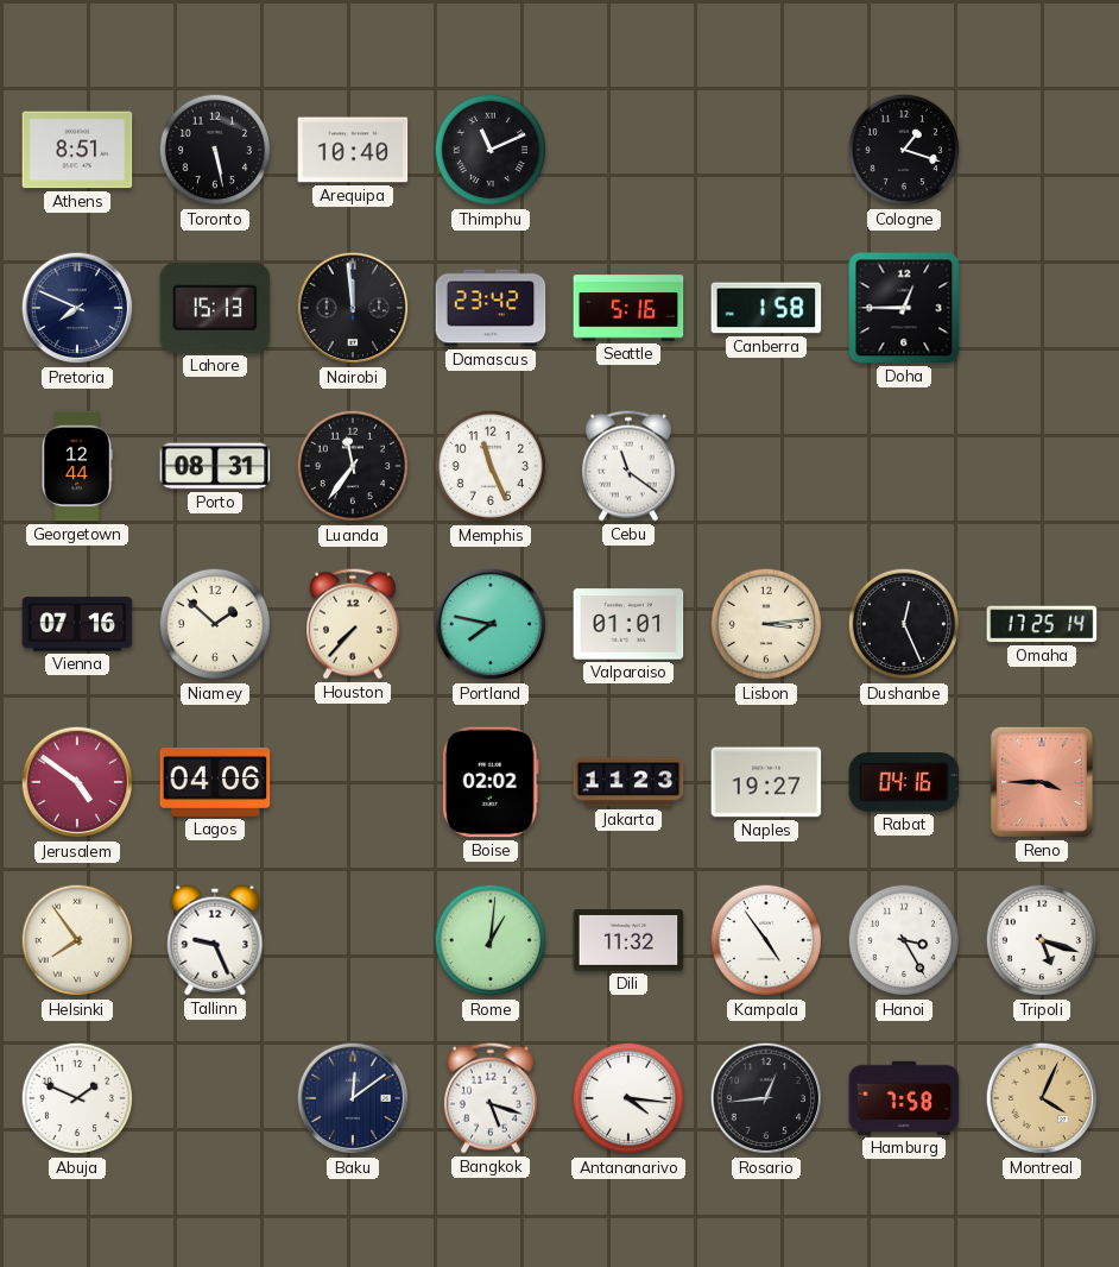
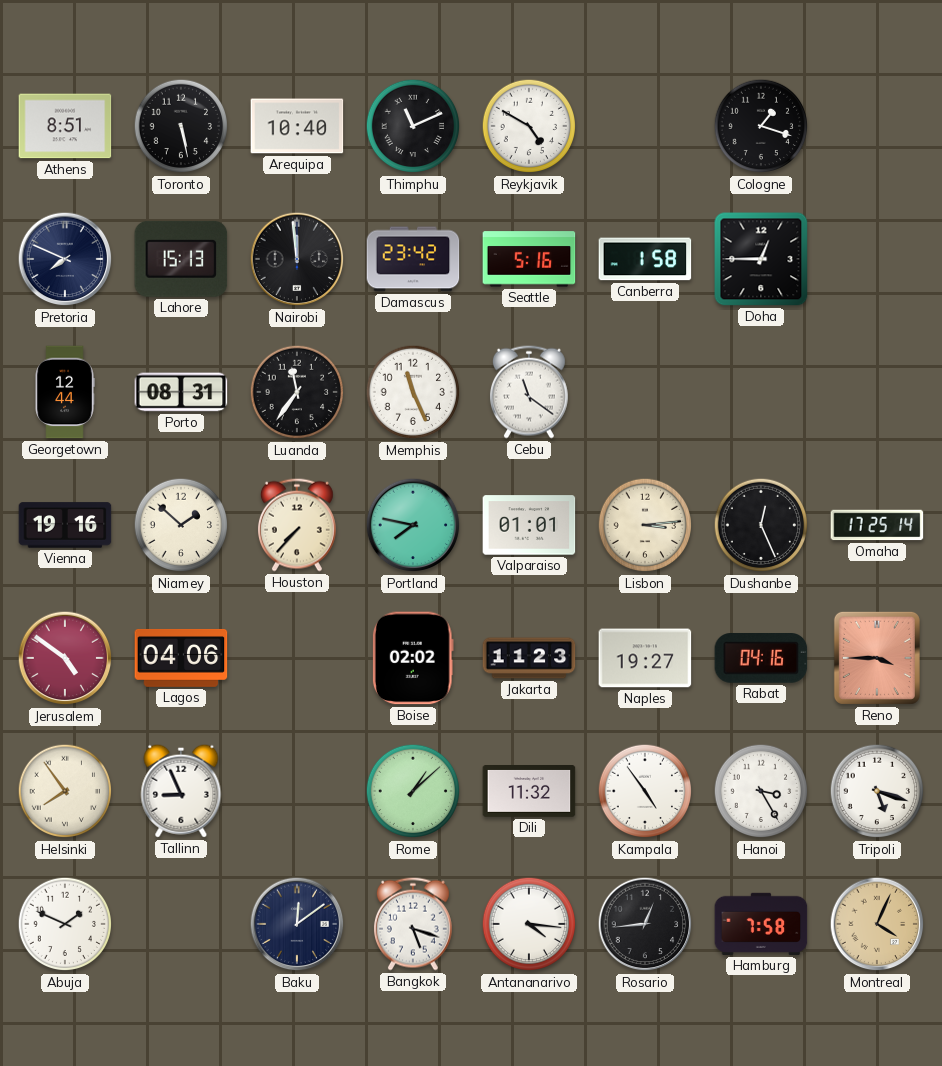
Reykjavik: none -> 4:50 (529, 126)
Vienna: 07:16 -> 19:16 (65, 525)
Tallinn: 9:26 -> 8:56 (181, 791)
Rome: 1:01 -> 1:08 (413, 791)
